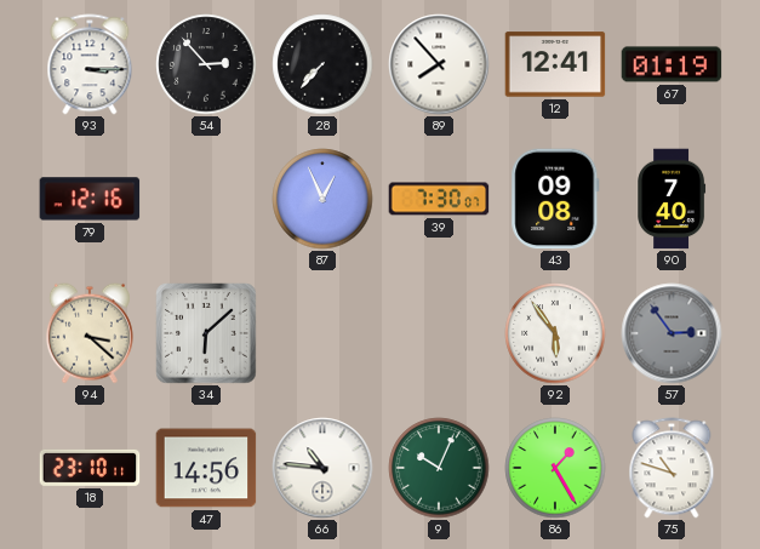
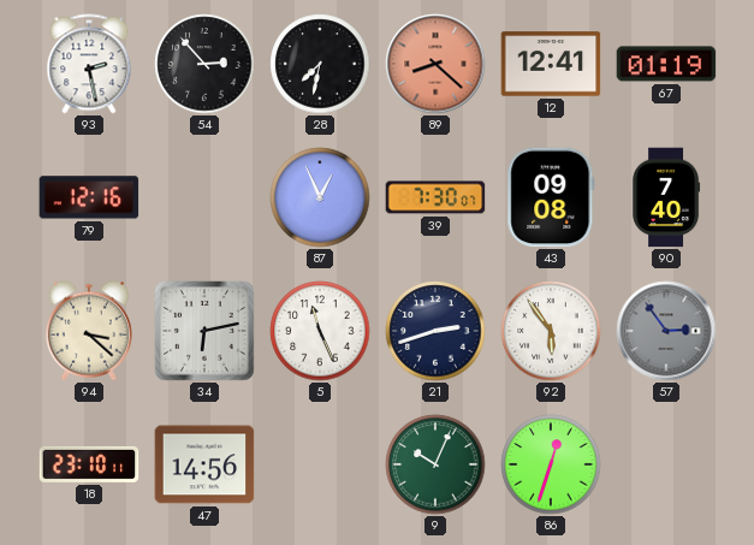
93: 3:15 -> 2:28 (89, 64)
28: 7:37 -> 7:32 (320, 64)
89: 7:53 -> 8:22 (435, 64)
89 dial: white -> salmon (435, 64)
34: 6:08 -> 6:13 (204, 331)
5: none -> 11:26 (320, 331)
21: none -> 2:42 (435, 331)
66: 10:46 -> none (322, 468)
86: 1:25 -> 12:33 (551, 464)
75: 10:48 -> none (672, 468)
